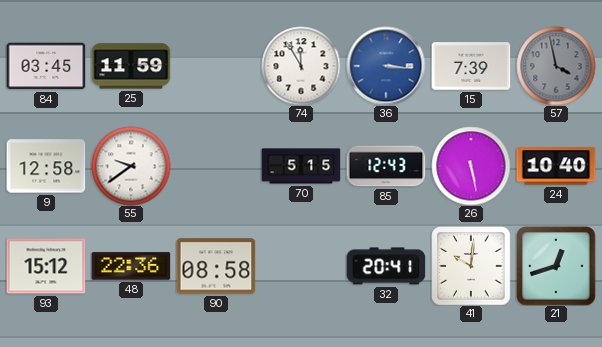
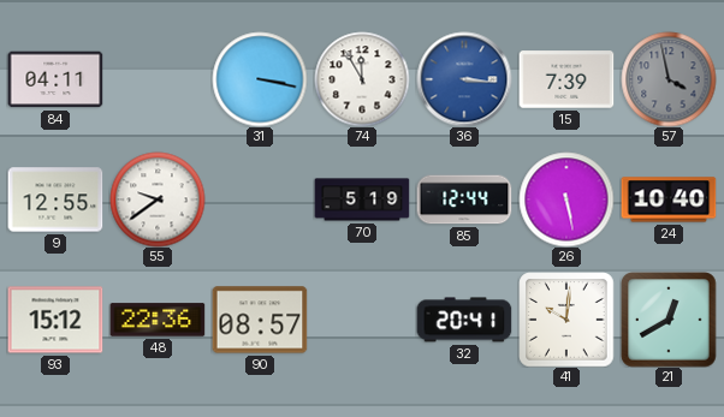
84: 03:45 -> 04:11 (55, 79)
25: 11:59 -> none (131, 66)
31: none -> 3:17 (260, 79)
9: 12:58 -> 12:55 (55, 199)
70: 5:15 -> 5:19 (362, 199)
85: 12:43 -> 12:44 (464, 199)
90: 08:58 -> 08:57 (260, 320)
21: 12:42 -> 12:40 (669, 320)
